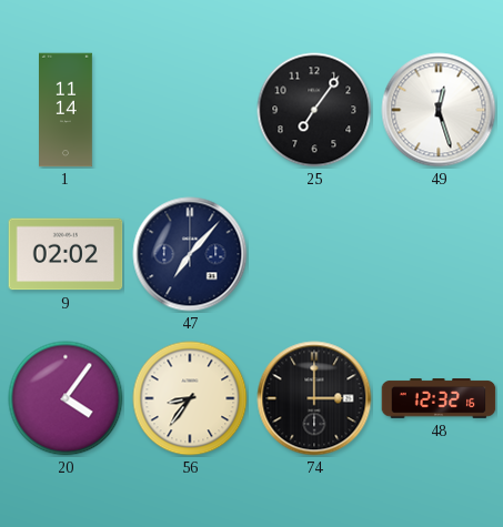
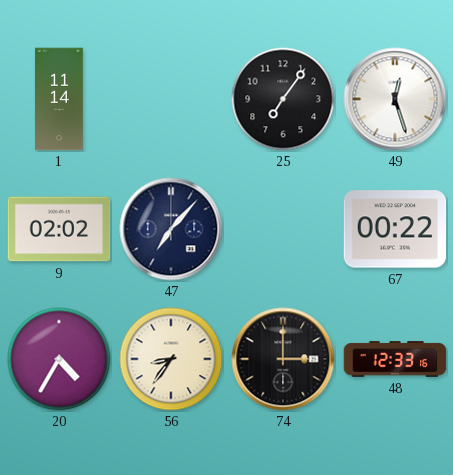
67: none -> 00:22 (395, 229)
20: 4:06 -> 4:35 (59, 359)
48: 12:32 -> 12:33 (395, 359)
